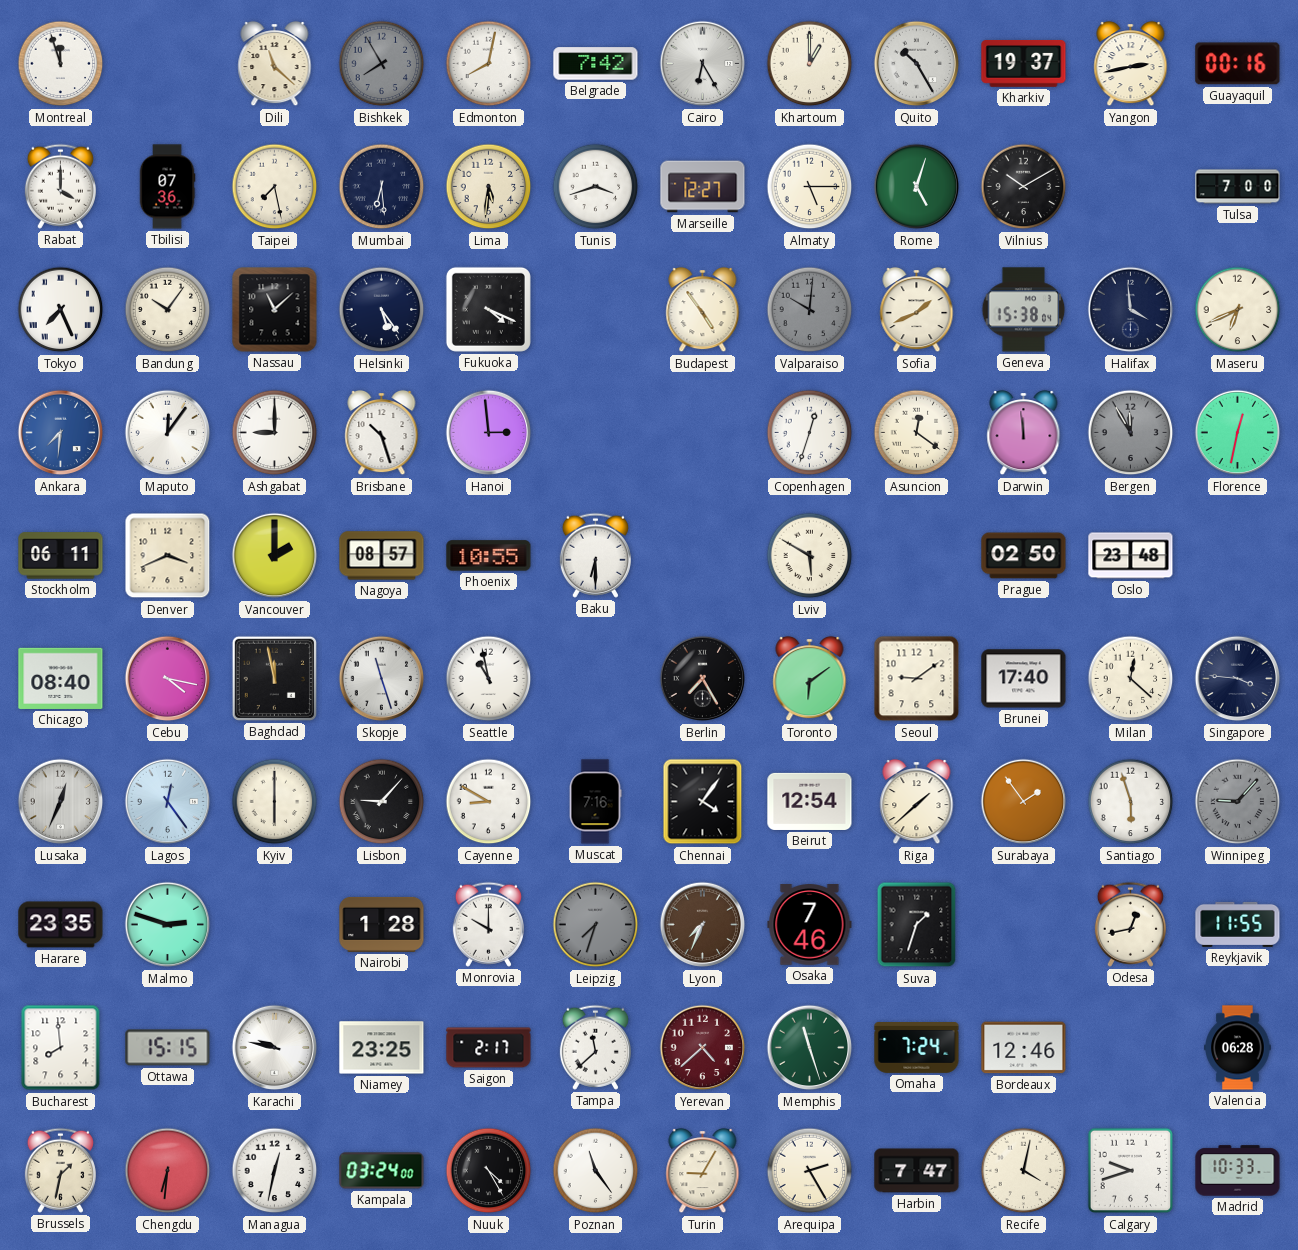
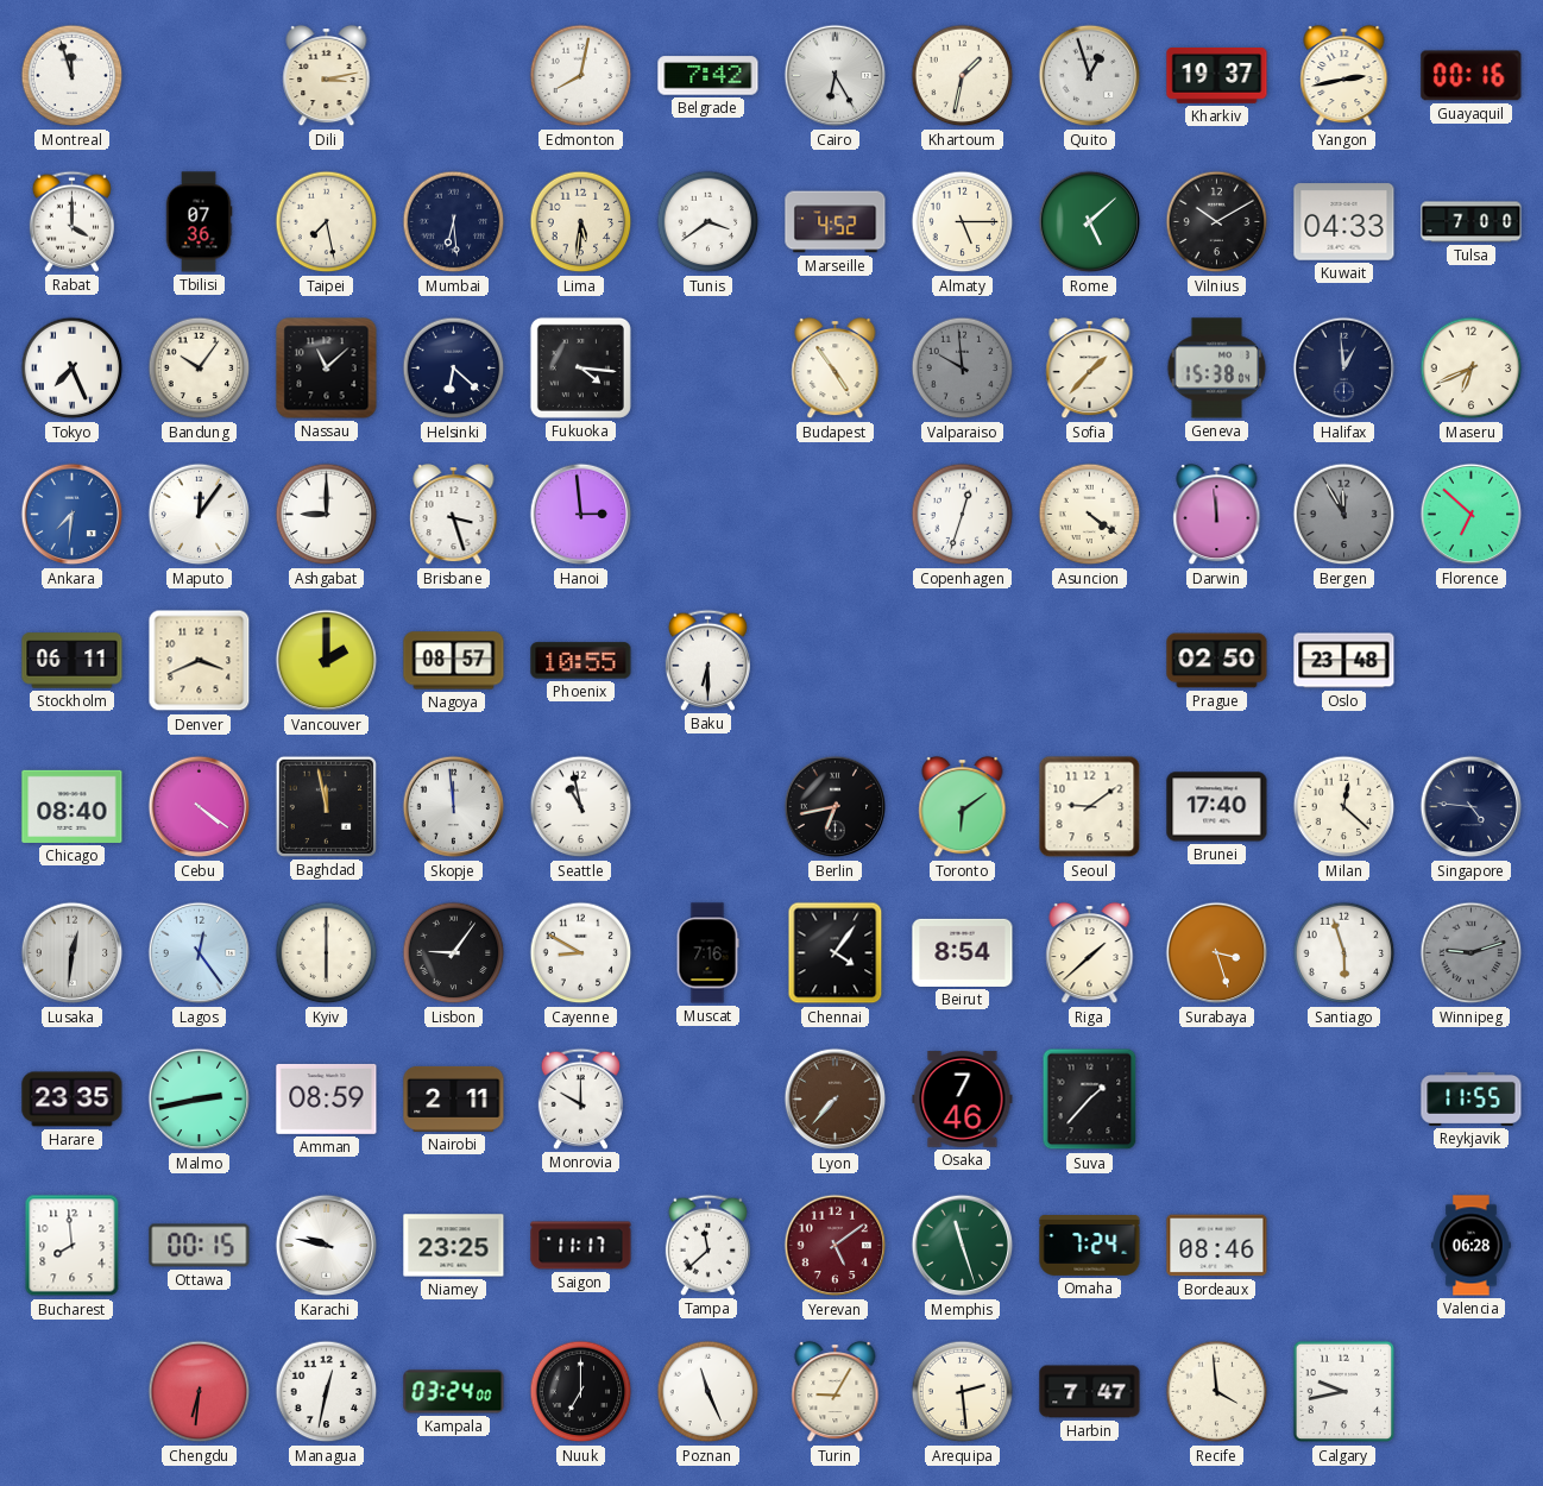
Dili: 11:22 -> 3:13 (327, 76)
Bishkek: 7:55 -> none (382, 64)
Khartoum: 1:00 -> 1:32 (963, 76)
Quito: 10:25 -> 12:57 (1090, 76)
Tunis: 3:42 -> 3:39 (708, 222)
Marseille: 12:27 -> 4:52 (836, 222)
Rome: 5:03 -> 5:08 (1090, 222)
Kuwait: none -> 04:33 (1344, 222)
Helsinki: 5:24 -> 6:22 (454, 369)
Fukuoka: 4:19 -> 4:16 (580, 367)
Valparaiso: 10:01 -> 9:59 (963, 369)
Sofia: 1:41 -> 1:37 (1090, 369)
Halifax: 3:59 -> 12:59 (1344, 369)
Brisbane: 10:27 -> 3:27 (454, 515)
Asuncion: 12:21 -> 4:21 (1090, 515)
Florence: 12:32 -> 6:52 (1472, 515)
Lviv: 5:50 -> none (810, 556)
Cebu: 4:17 -> 4:21 (200, 807)
Skopje: 11:27 -> 11:59 (454, 807)
Berlin: 7:25 -> 6:43 (836, 807)
Singapore: 3:46 -> 4:46 (1472, 807)
Lusaka: 12:34 -> 12:31 (73, 953)
Lisbon: 9:07 -> 9:06 (454, 953)
Beirut: 12:54 -> 8:54 (963, 952)
Surabaya: 1:54 -> 3:27 (1217, 953)
Winnipeg: 9:07 -> 9:12 (1472, 953)
Malmo: 2:48 -> 2:43 (200, 1100)
Amman: none -> 08:59 (327, 1098)
Nairobi: 1:28 -> 2:11 (454, 1098)
Leipzig: 7:33 -> none (596, 925)
Lyon: 7:34 -> 7:37 (836, 1100)
Suva: 1:33 -> 1:37 (1090, 1100)
Odesa: 12:43 -> none (1130, 924)
Ottawa: 15:15 -> 00:15 (200, 1246)
Saigon: 2:17 -> 11:17 (581, 1246)
Yerevan: 4:38 -> 5:09 (836, 1246)
Bordeaux: 12:46 -> 08:46 (1217, 1246)
Brussels: 1:32 -> none (60, 1170)
Nuuk: 4:25 -> 7:00 (581, 1392)
Poznan: 11:24 -> 11:26 (708, 1392)
Arequipa: 2:25 -> 2:29 (963, 1392)
Recife: 4:02 -> 3:59 (1217, 1392)
Calgary: 9:42 -> 9:43 (1344, 1392)
Madrid: 10:33 -> none (1238, 1171)
